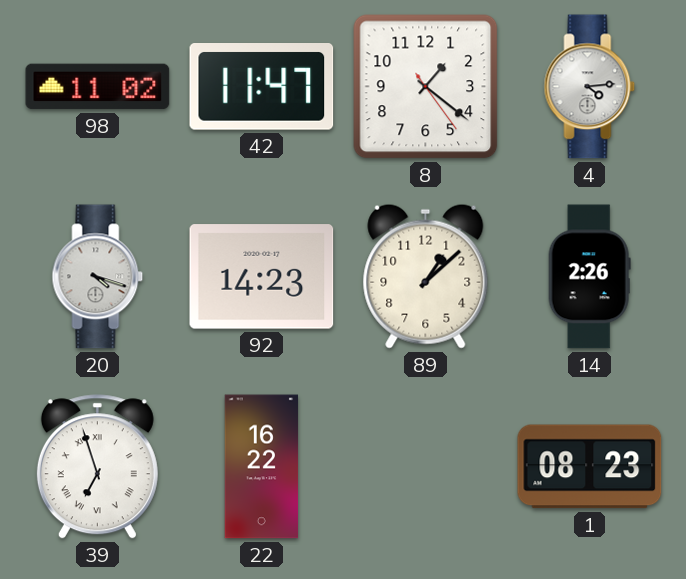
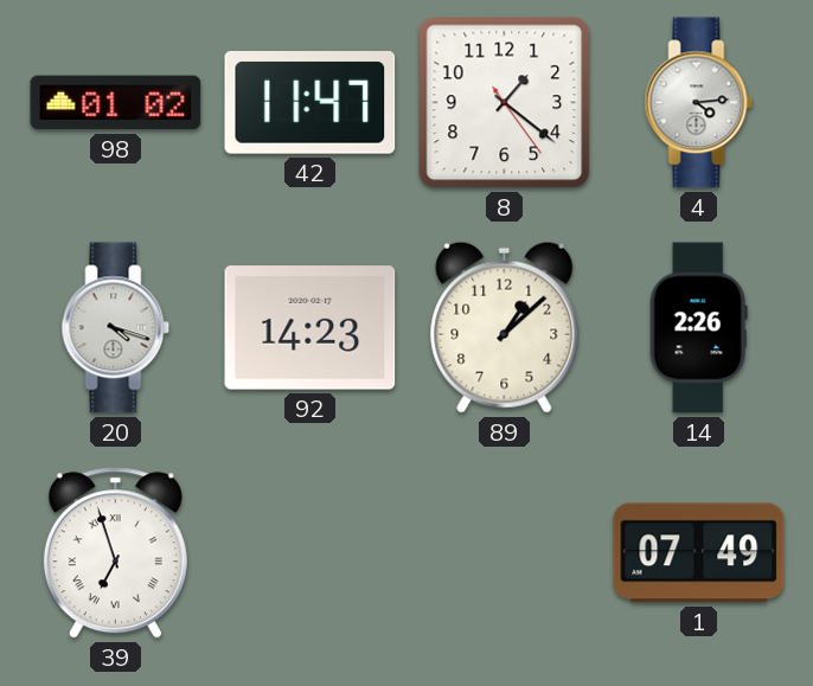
98: 11:02 -> 01:02 (116, 103)
22: 16:22 -> none (262, 467)
1: 08:23 -> 07:49 (699, 553)
